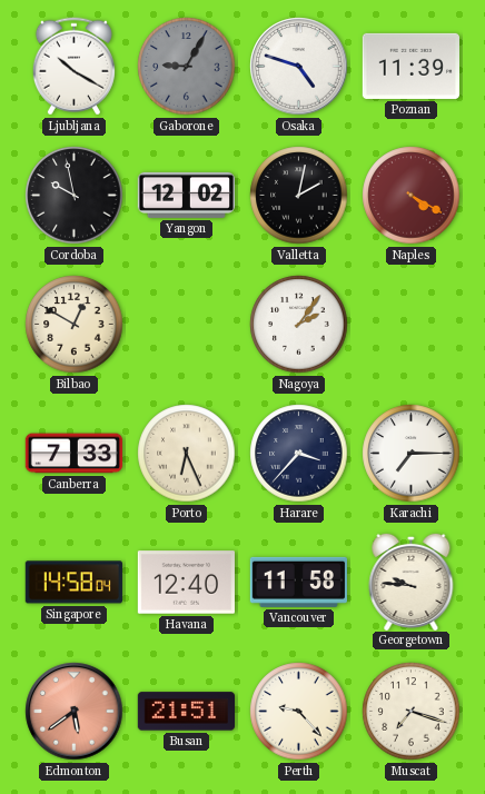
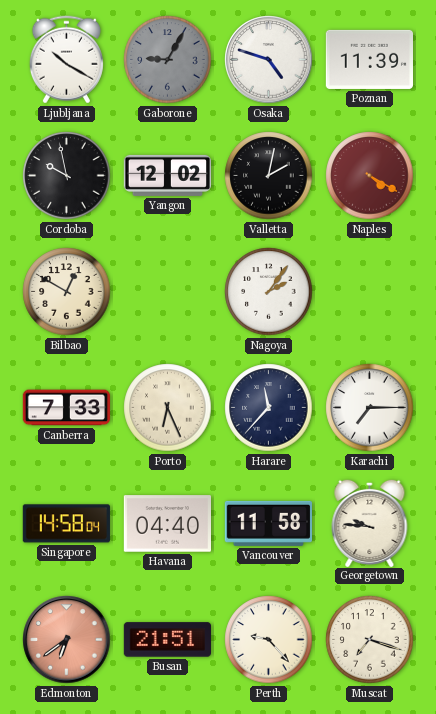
Harare: 3:37 -> 11:37 (269, 408)
Havana: 12:40 -> 04:40 (167, 524)
Edmonton: 5:39 -> 6:39 (67, 640)
